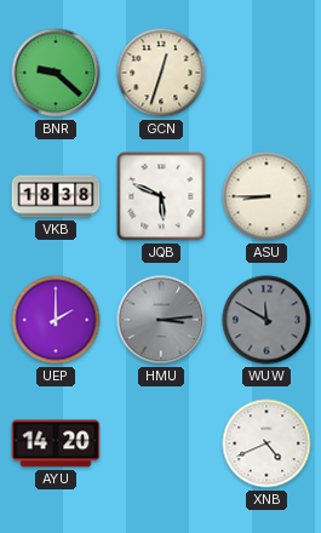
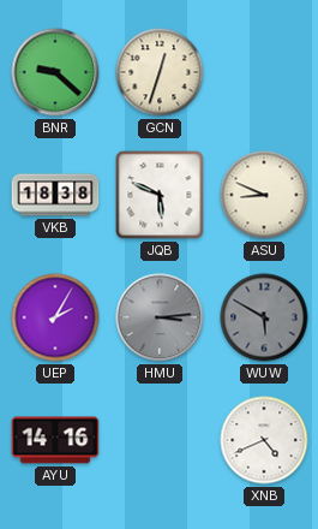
ASU: 8:45 -> 8:49 (264, 195)
UEP: 2:00 -> 2:05 (55, 317)
WUW: 11:50 -> 5:50 (264, 317)
AYU: 14:20 -> 14:16 (55, 440)
